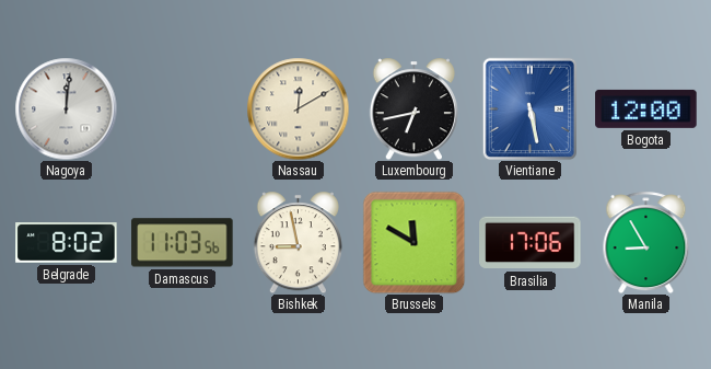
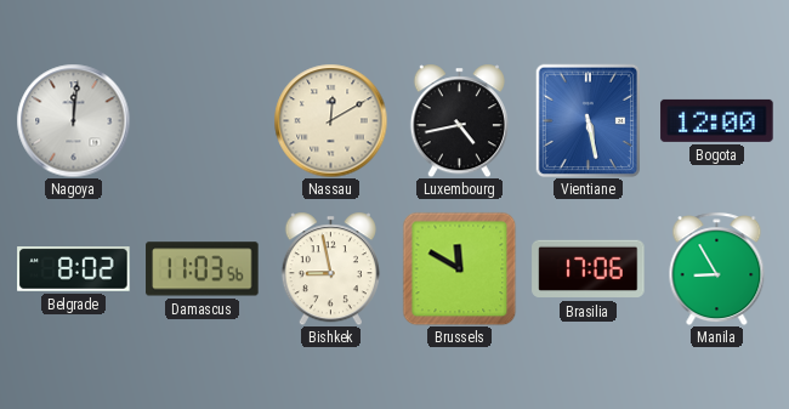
Luxembourg: 6:43 -> 4:43 (459, 120)
